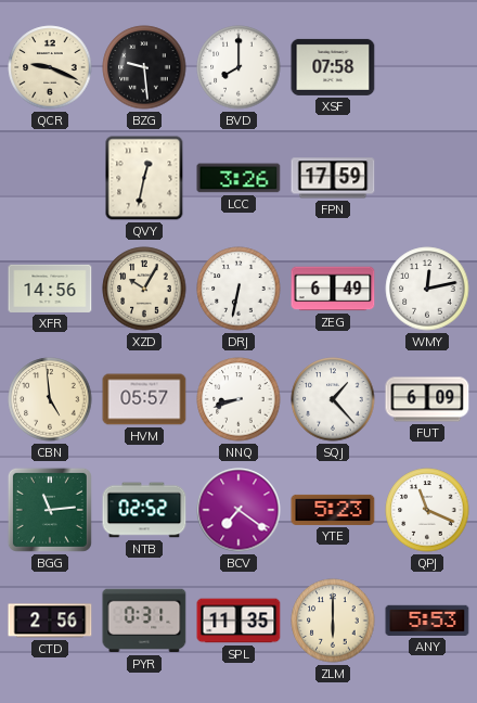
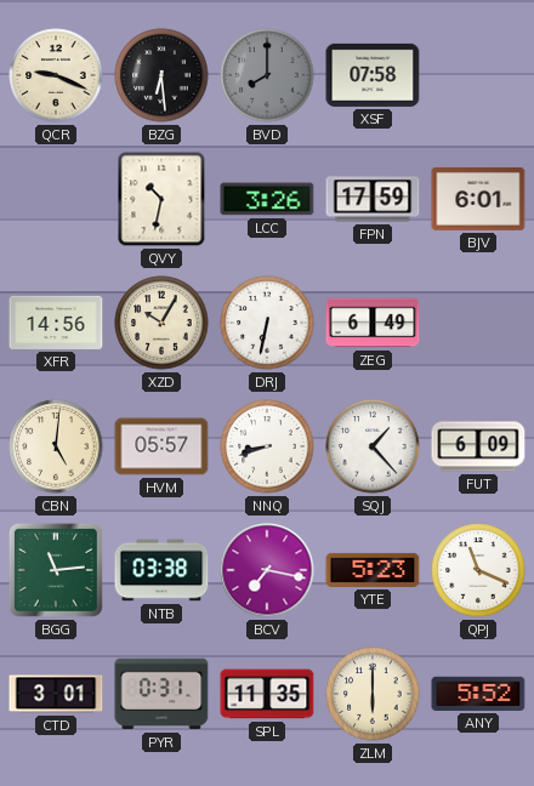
BZG: 9:29 -> 6:29 (161, 75)
BVD dial: white -> grey (267, 75)
QVY: 12:32 -> 10:32 (161, 199)
BJV: none -> 6:01 (478, 199)
WMY: 12:13 -> none (427, 289)
CBN: 4:59 -> 5:01 (56, 446)
NTB: 02:52 -> 03:38 (161, 570)
BCV: 7:21 -> 7:17 (267, 570)
CTD: 2:56 -> 3:01 (56, 694)
ANY: 5:53 -> 5:52 (478, 694)
